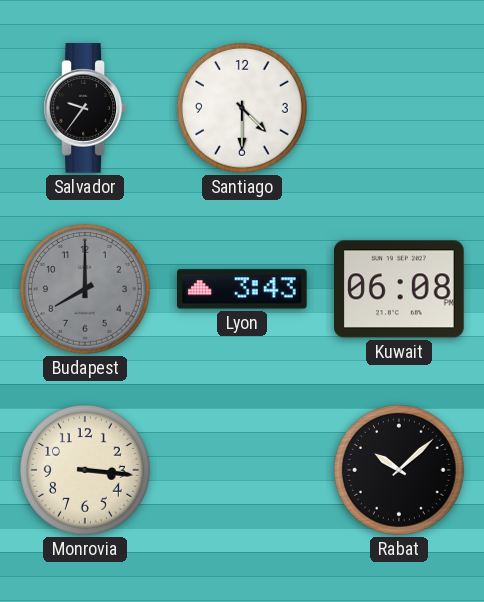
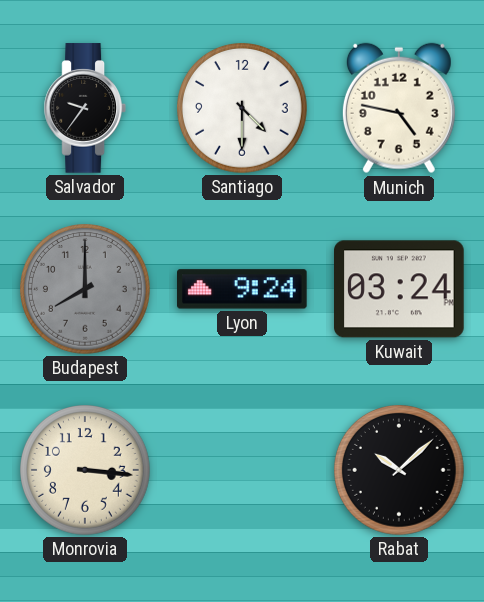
Munich: none -> 4:47 (399, 108)
Lyon: 3:43 -> 9:24 (243, 289)
Kuwait: 06:08 -> 03:24 (399, 289)
